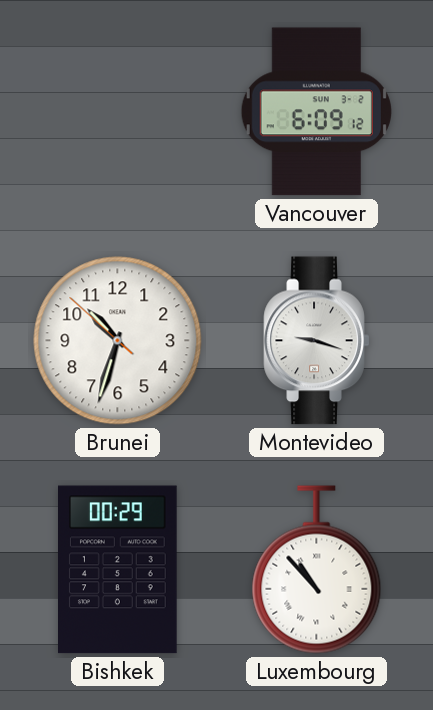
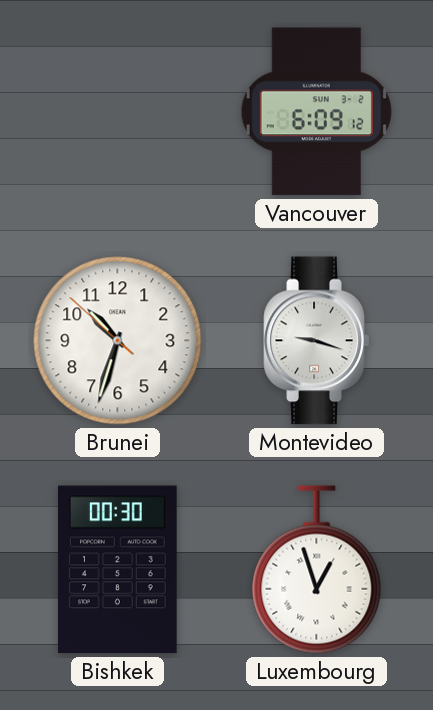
Bishkek: 00:29 -> 00:30 (118, 570)
Luxembourg: 10:53 -> 12:57 (317, 570)
